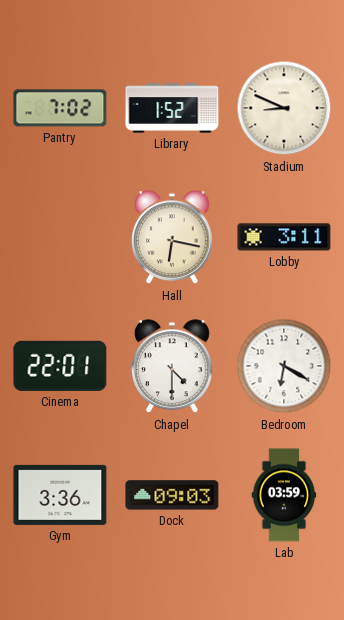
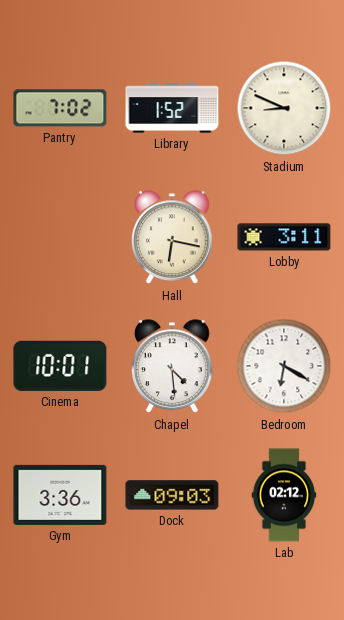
Cinema: 22:01 -> 10:01 (60, 366)
Chapel: 4:30 -> 4:29 (173, 367)
Lab: 03:59 -> 02:12 (284, 495)
